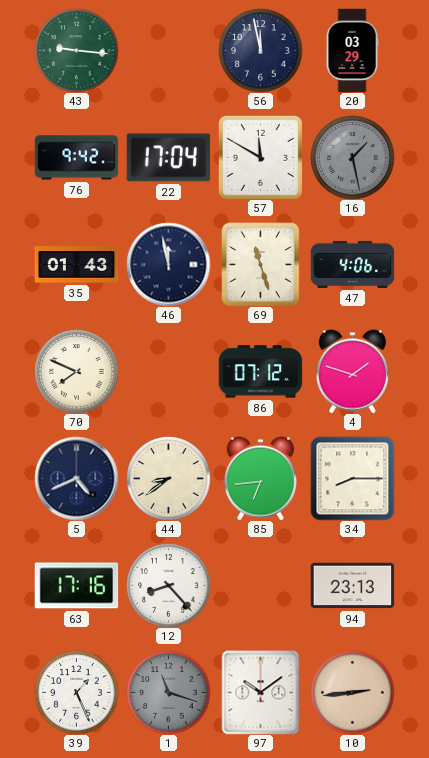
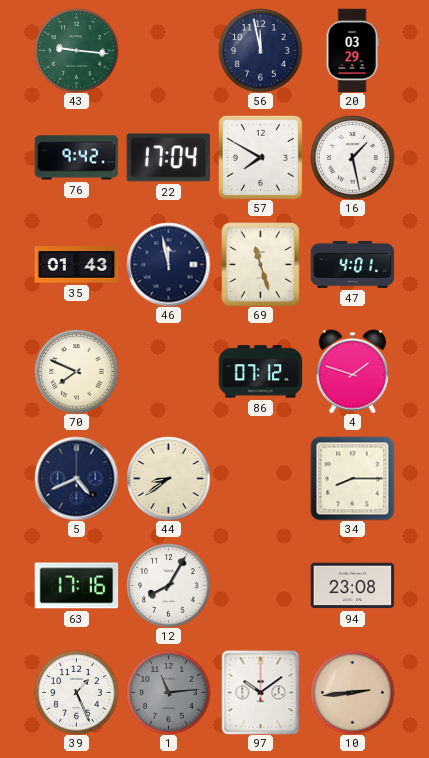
57: 11:50 -> 7:50 (260, 157)
16 dial: grey -> white (352, 157)
47: 4:06 -> 4:01 (352, 264)
85: 6:44 -> none (260, 478)
12: 8:23 -> 8:05 (168, 585)
94: 23:13 -> 23:08 (352, 586)
1: 11:18 -> 11:14 (168, 692)
